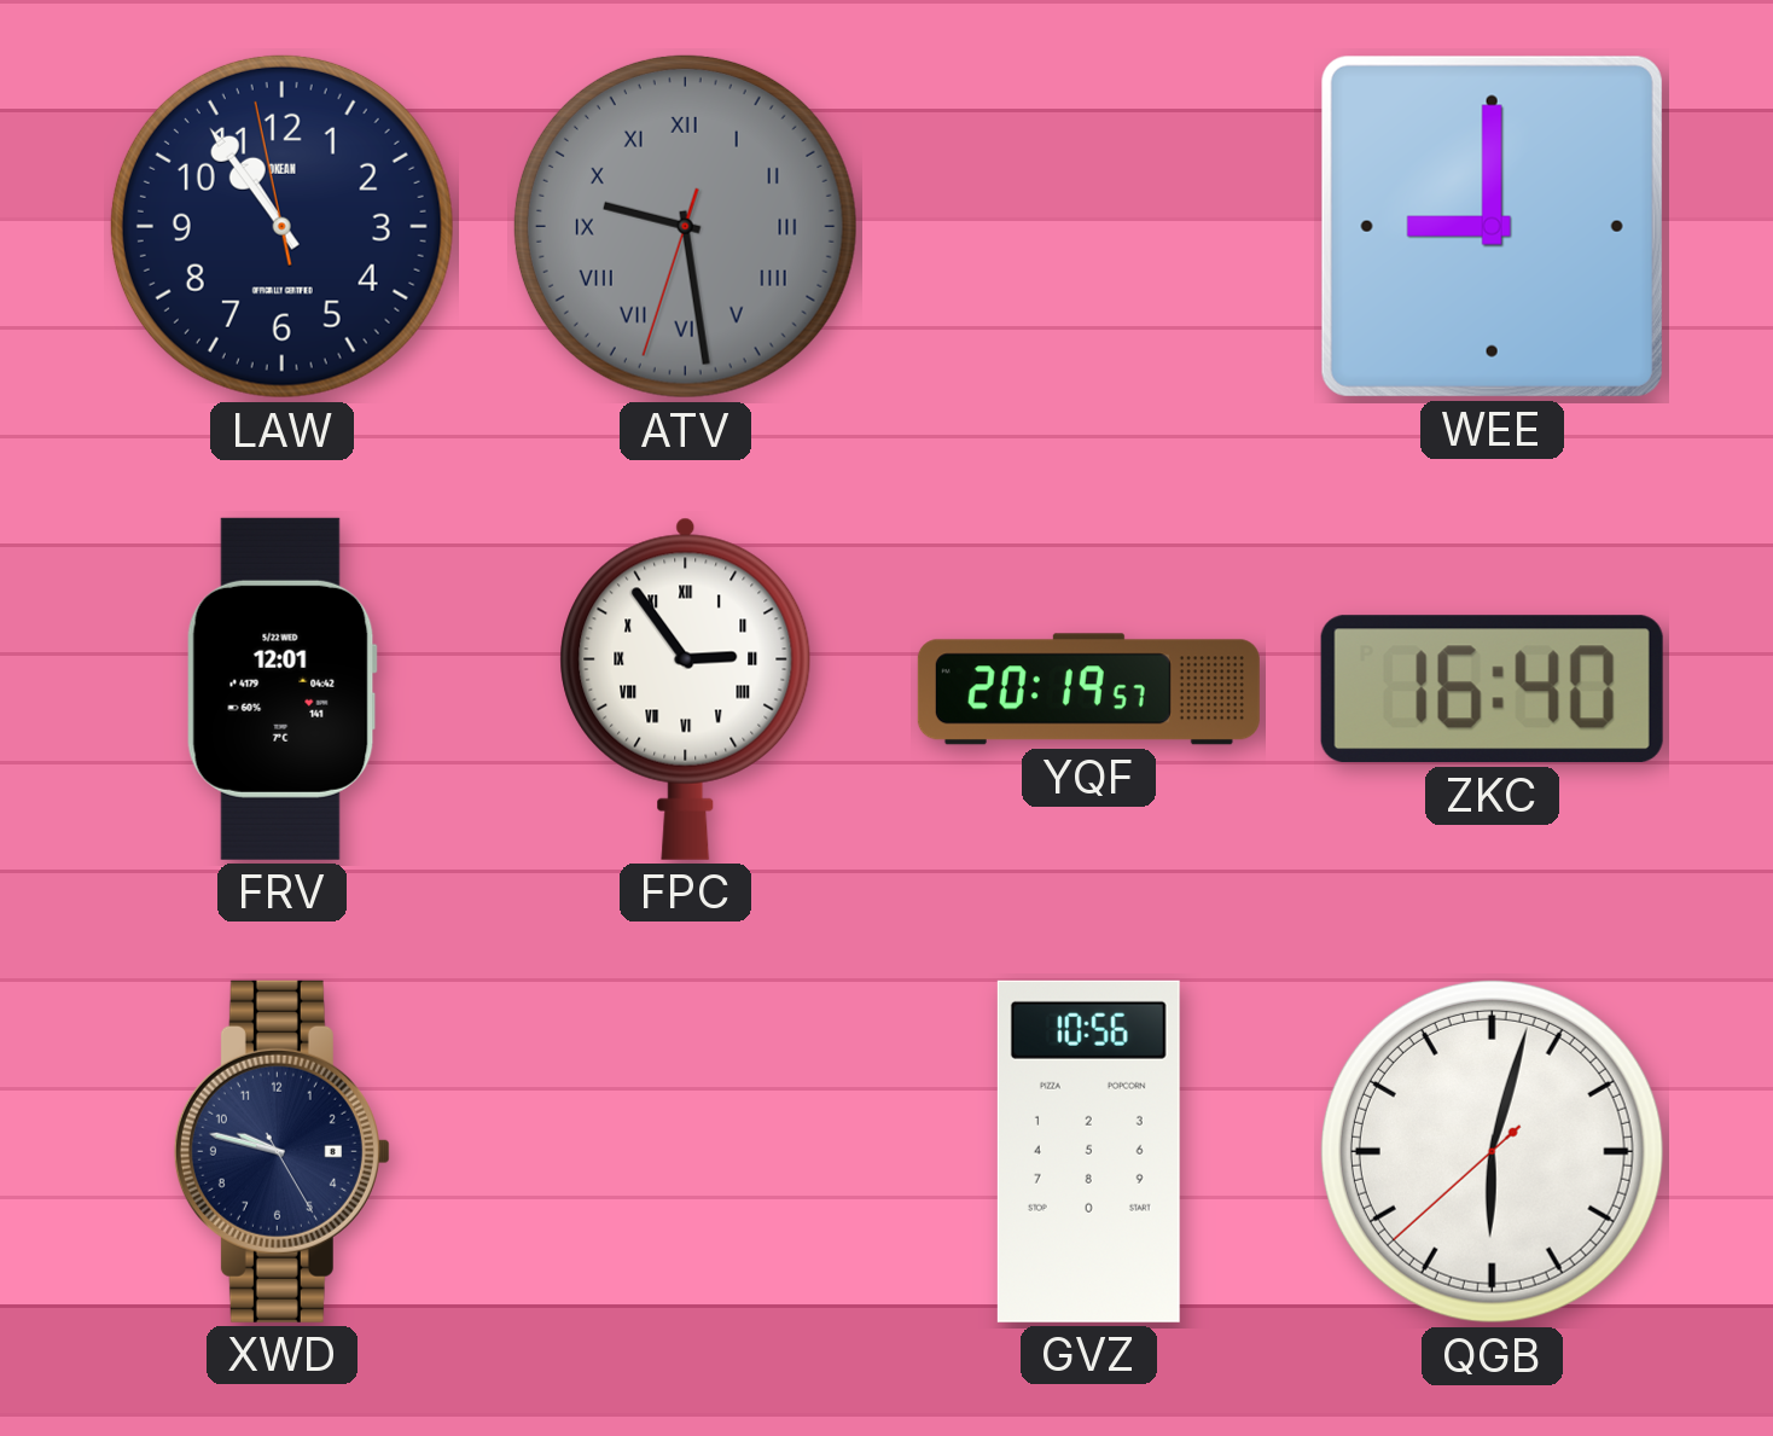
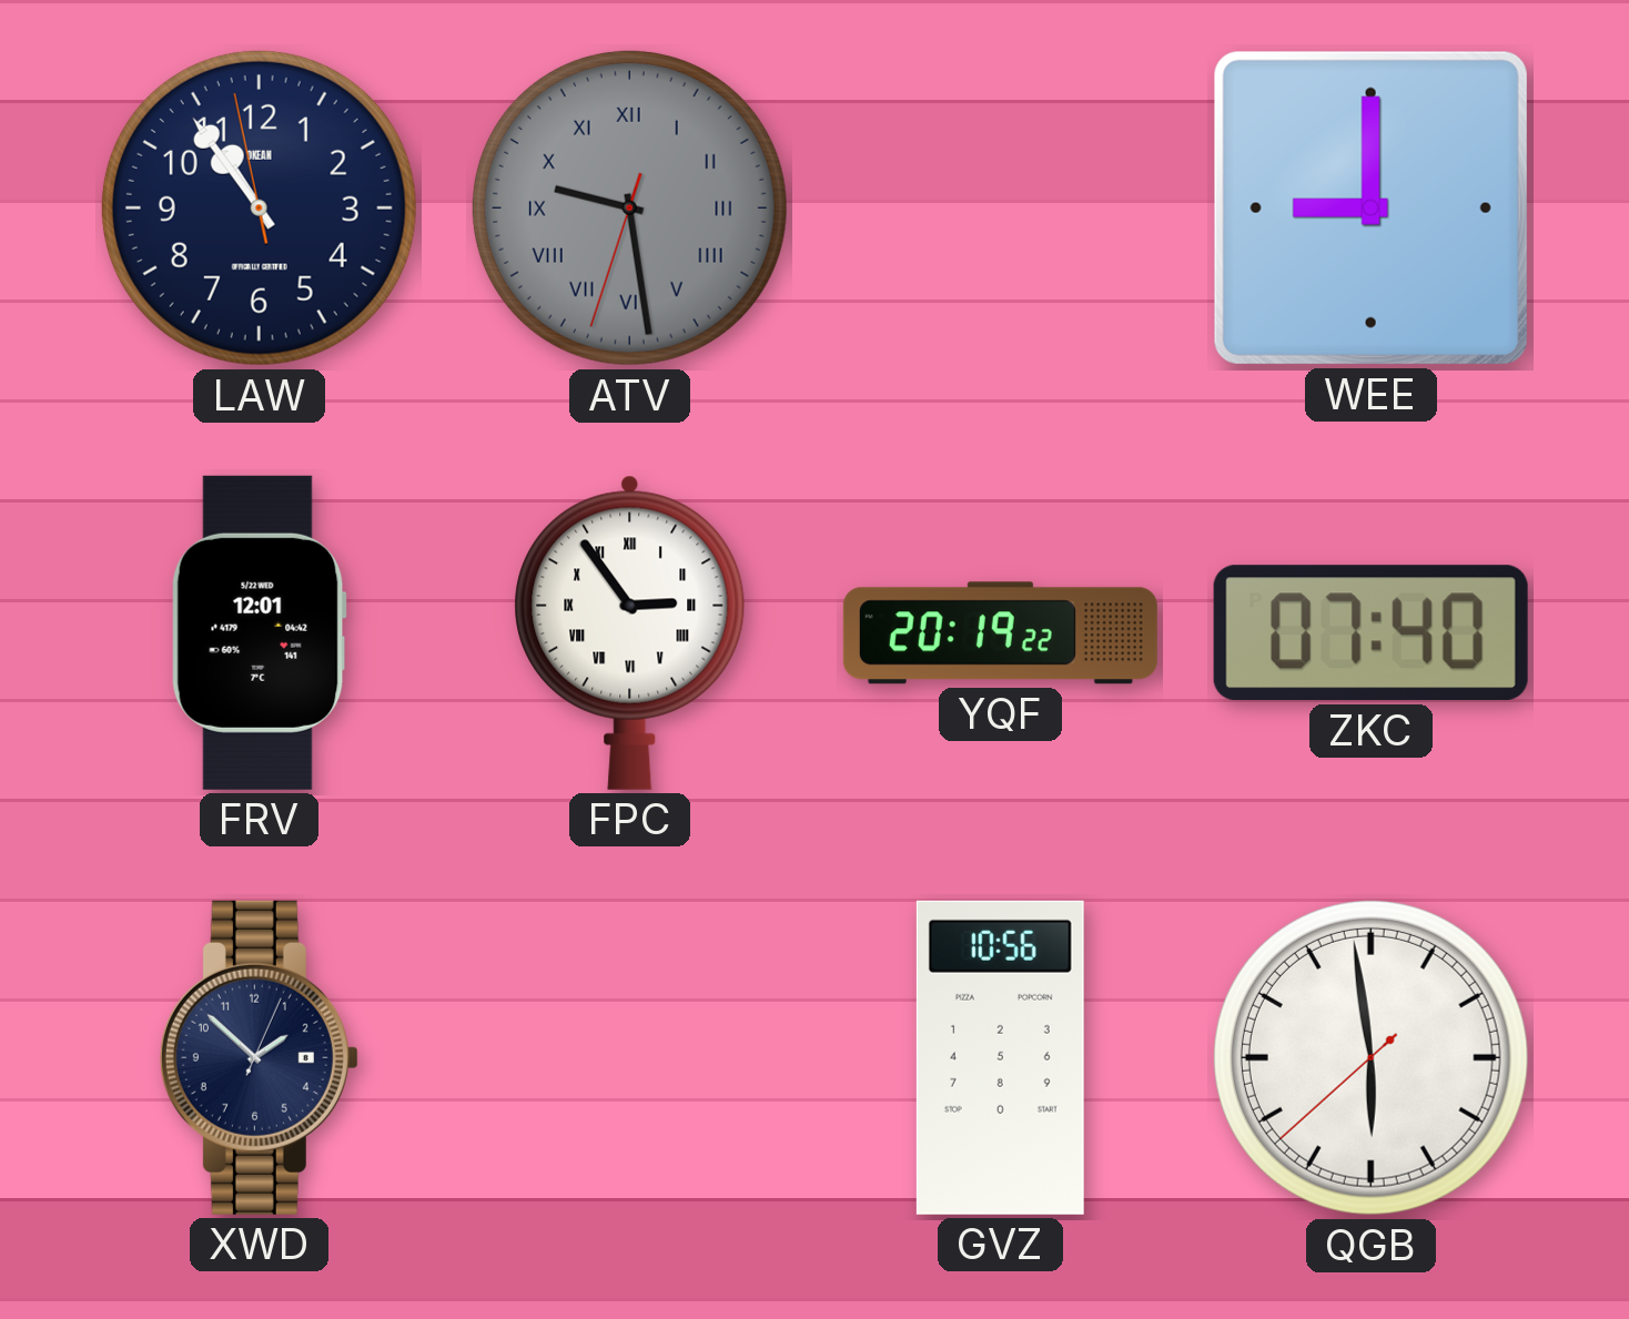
YQF: 20:19:57 -> 20:19:22 (1000, 633)
ZKC: 16:40 -> 07:40 (1370, 633)
XWD: 9:47 -> 1:52 (259, 1057)
QGB: 6:02 -> 5:58 (1370, 1057)
